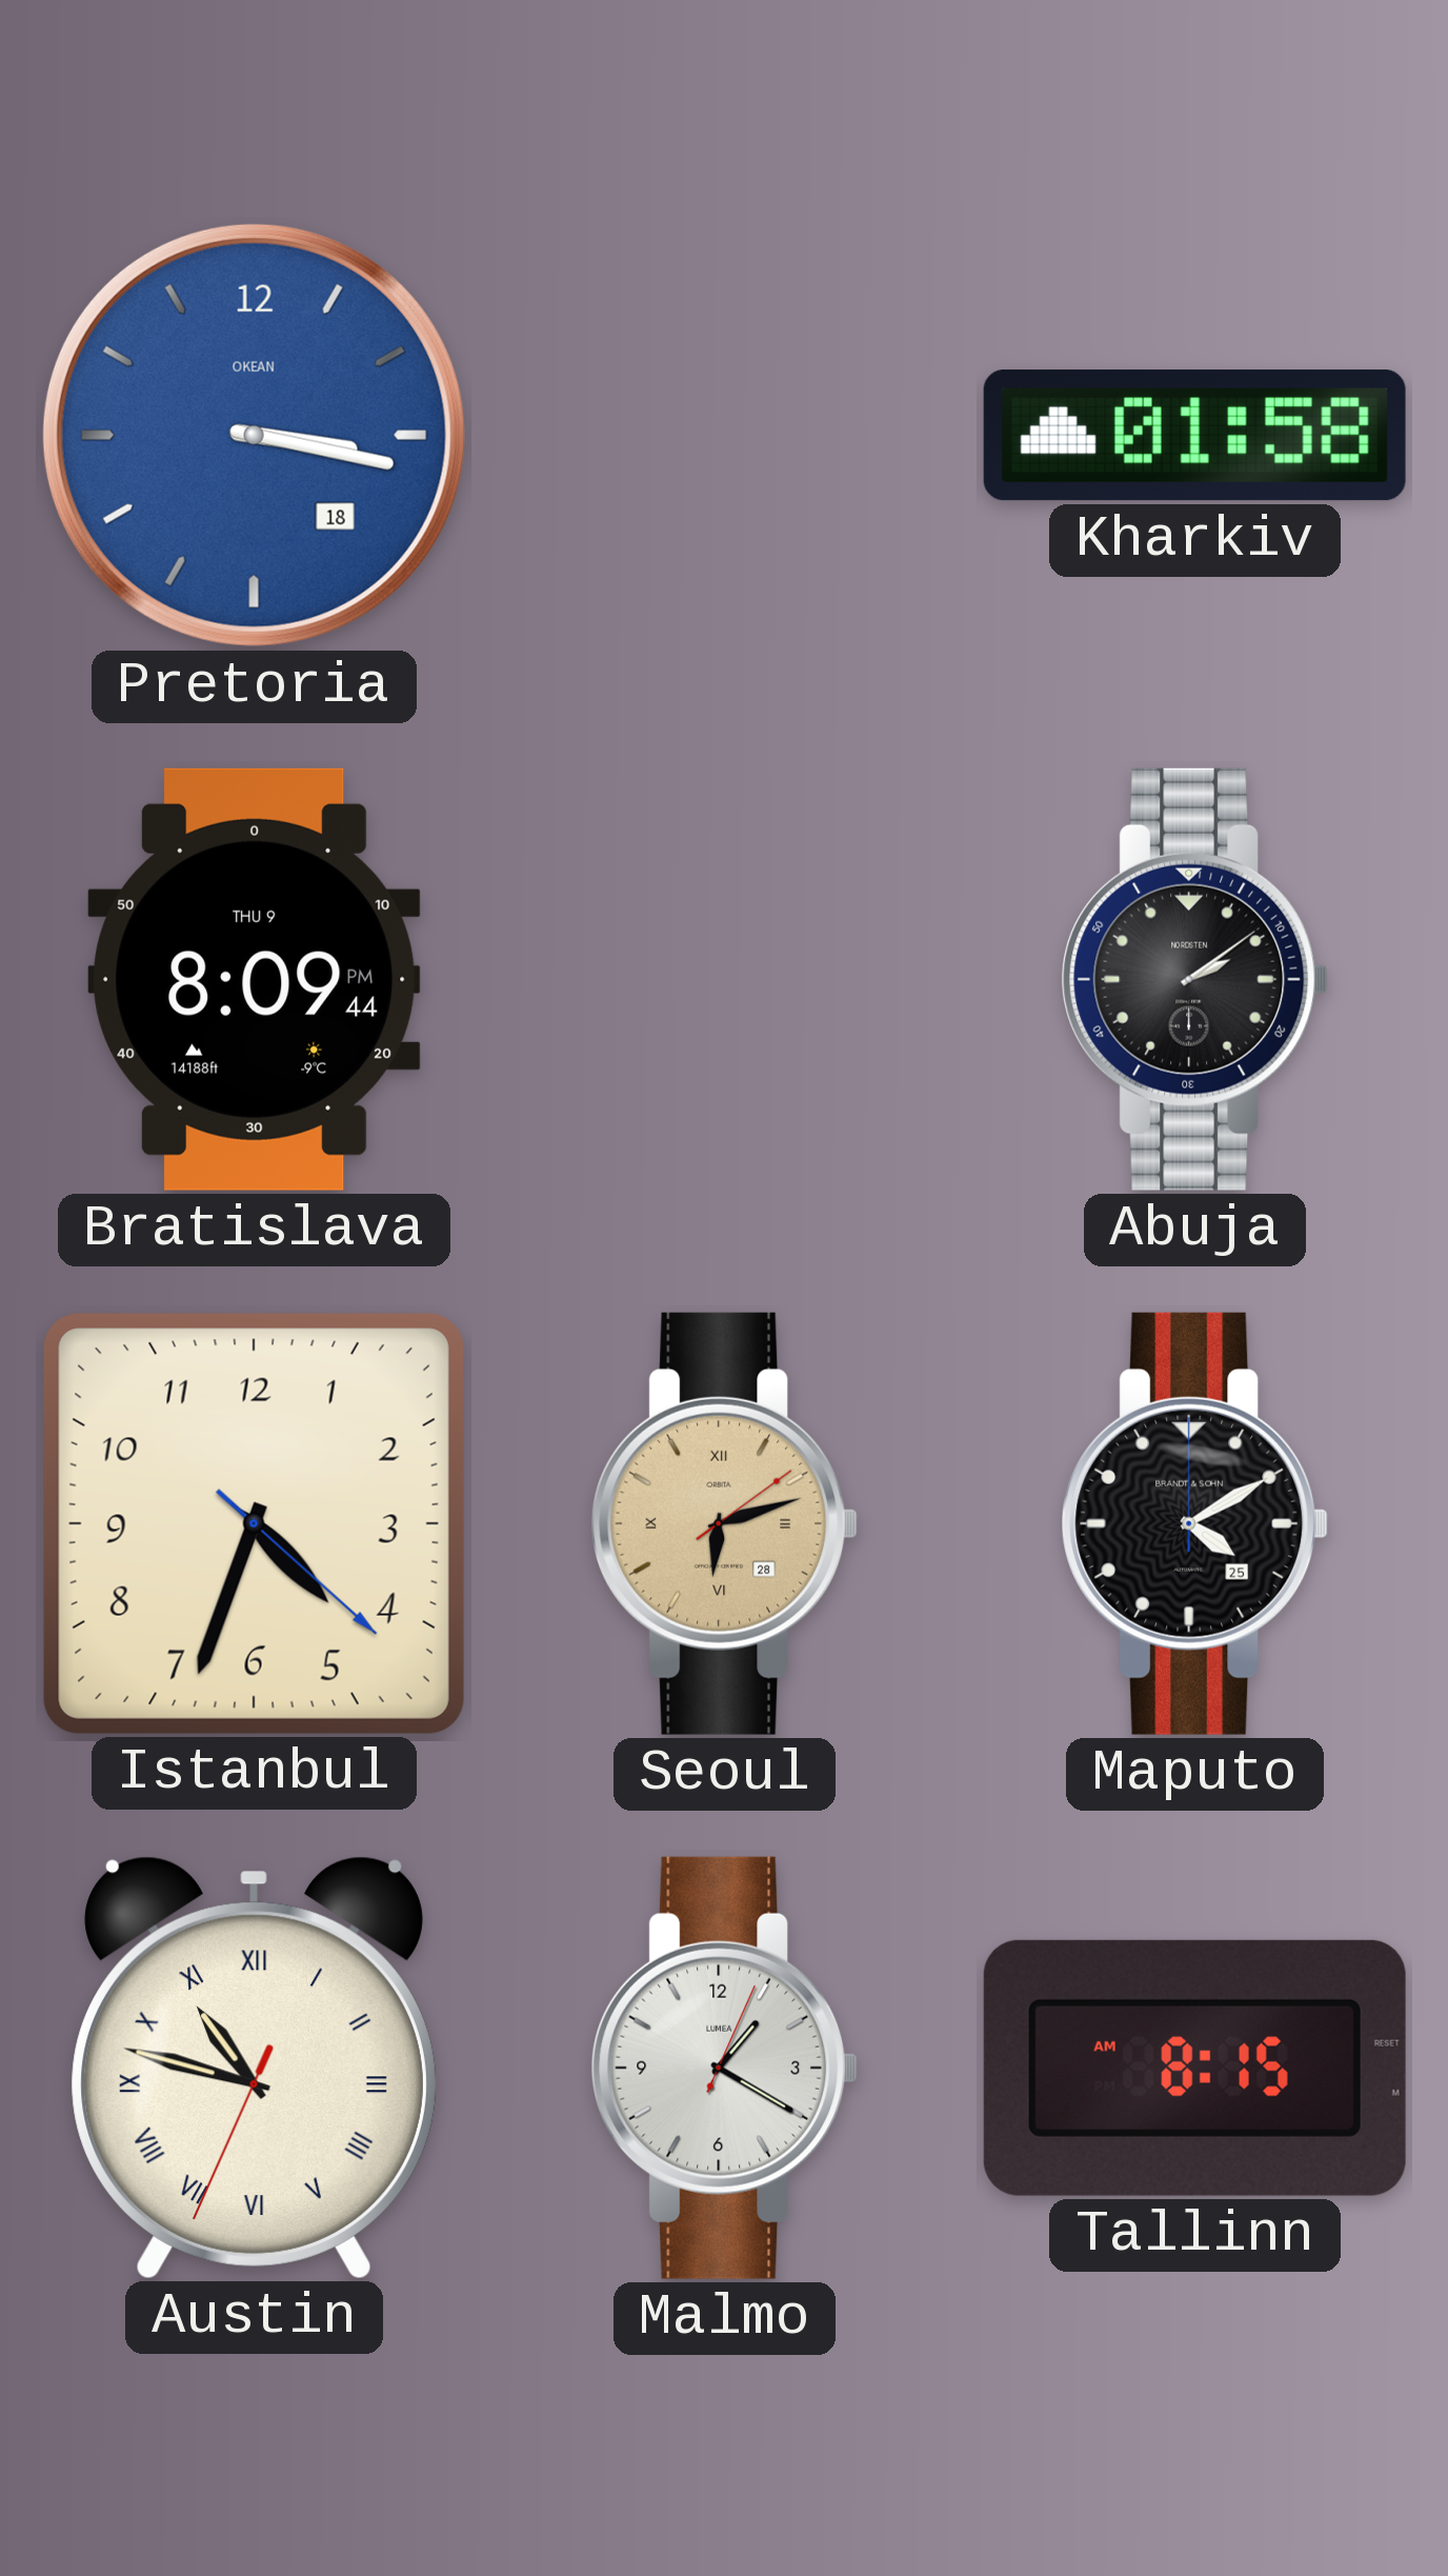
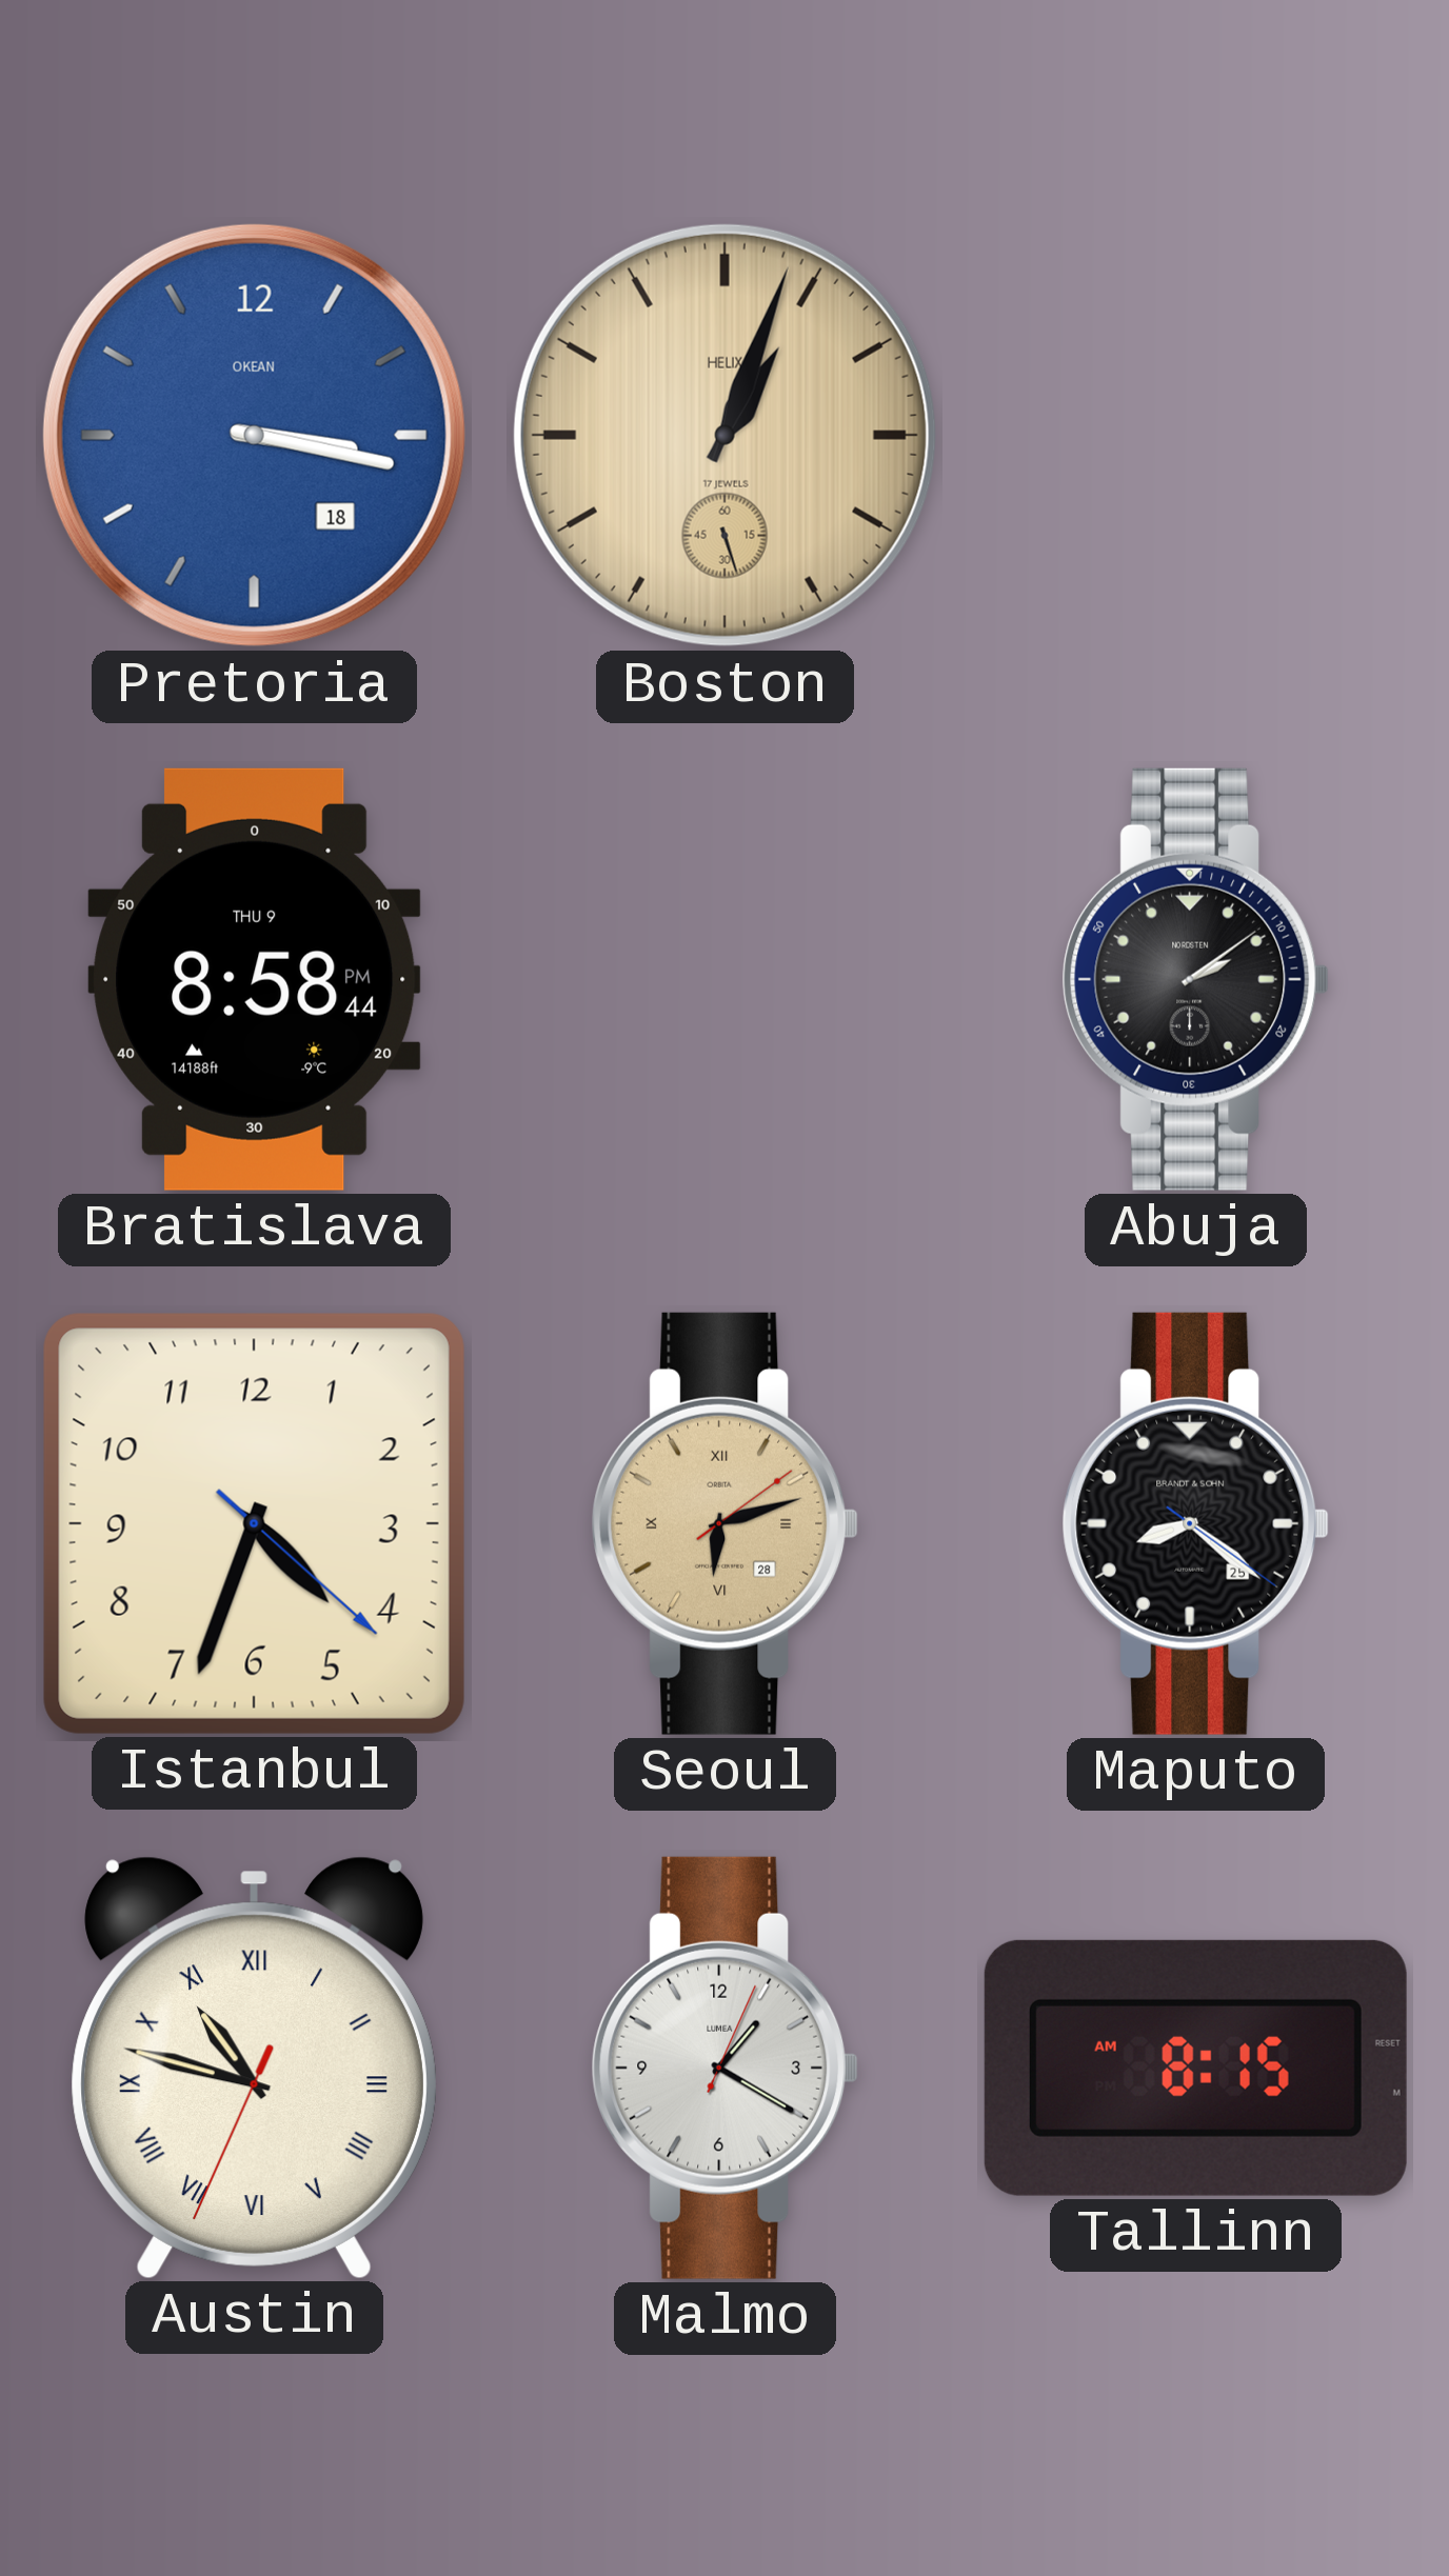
Boston: none -> 1:03 (724, 435)
Kharkiv: 01:58 -> none (1194, 436)
Bratislava: 8:09 -> 8:58 (255, 979)
Maputo: 4:10 -> 8:21 (1196, 1523)
